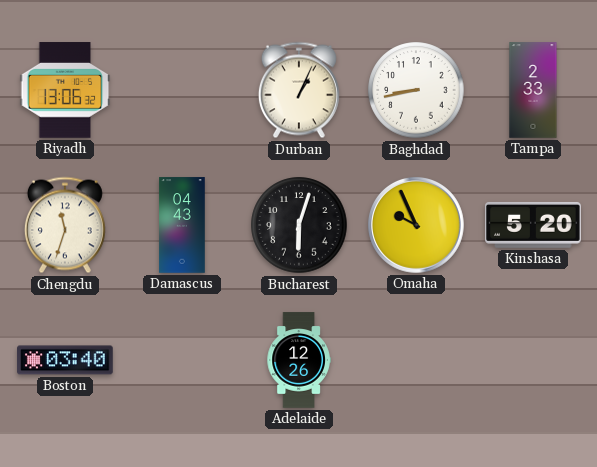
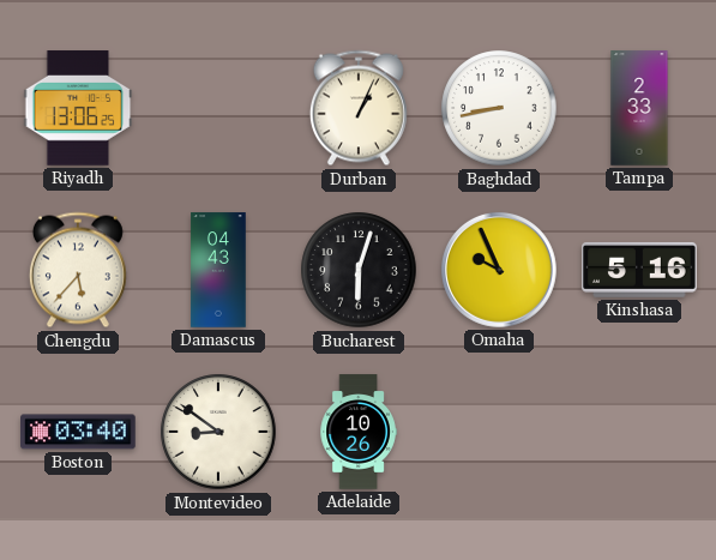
Riyadh: 13:06:32 -> 13:06:25 (78, 108)
Chengdu: 11:33 -> 5:37 (78, 270)
Kinshasa: 5:20 -> 5:16 (639, 270)
Montevideo: none -> 8:51 (218, 432)
Adelaide: 12:26 -> 10:26 (359, 432)
